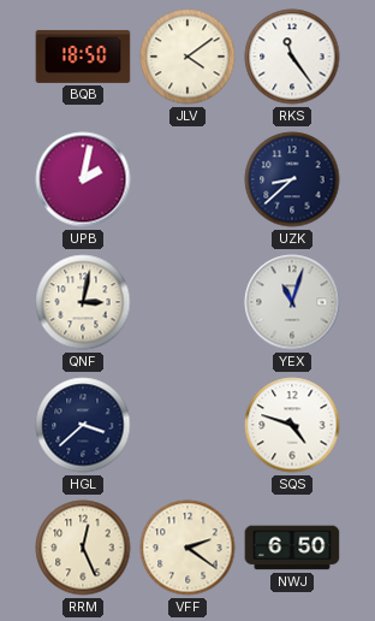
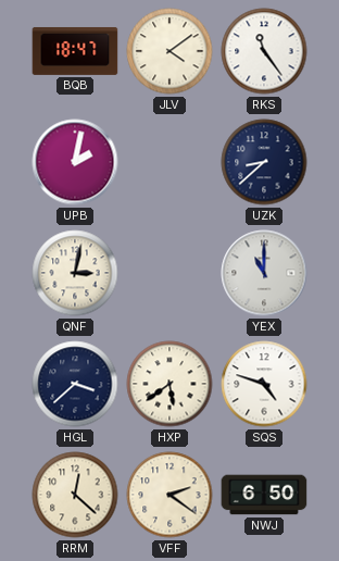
BQB: 18:50 -> 18:47 (75, 51)
YEX: 11:03 -> 11:00 (264, 273)
HXP: none -> 5:39 (169, 384)
RRM: 12:26 -> 12:22 (75, 495)
